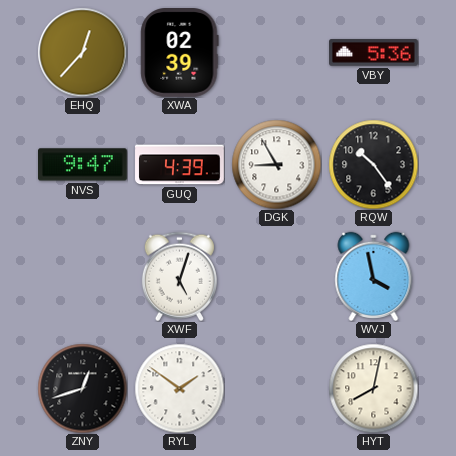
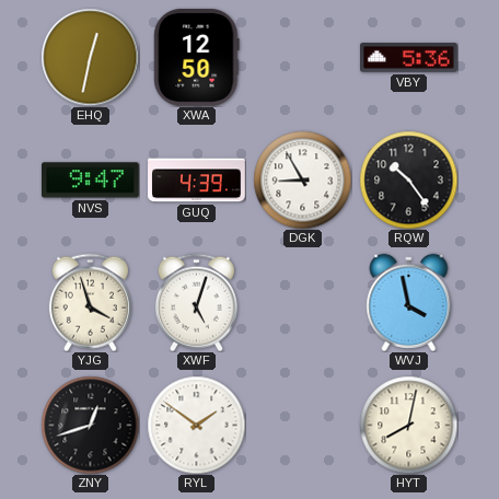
EHQ: 12:37 -> 12:32 (90, 57)
XWA: 02:39 -> 12:50 (197, 58)
YJG: none -> 3:57 (90, 302)
